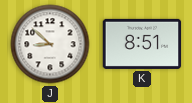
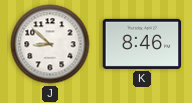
K: 8:51 -> 8:46 (142, 44)
